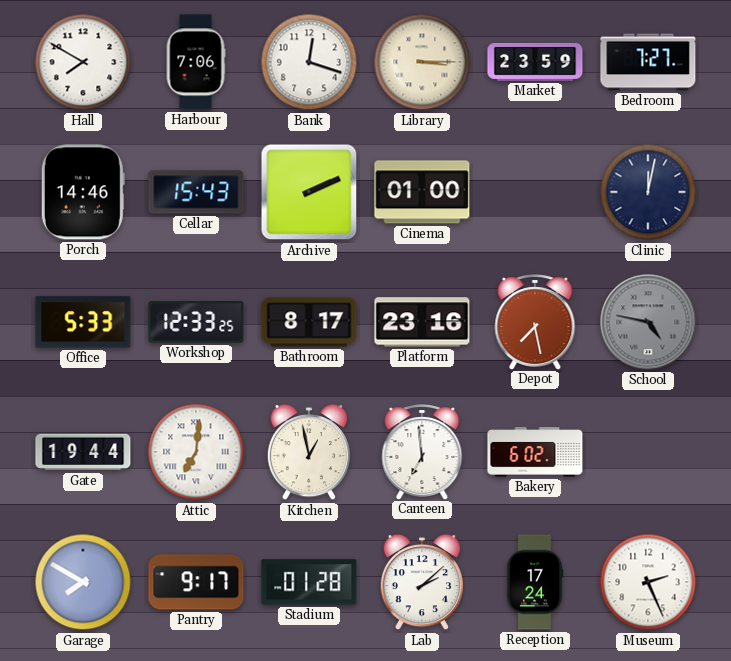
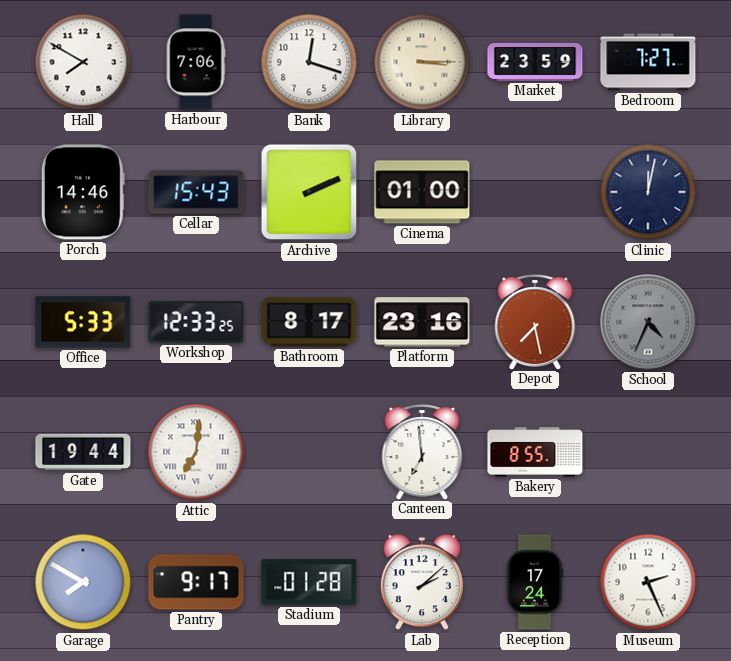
School: 4:47 -> 4:34 (648, 322)
Kitchen: 12:58 -> none (308, 452)
Bakery: 6:02 -> 8:55 (535, 452)
